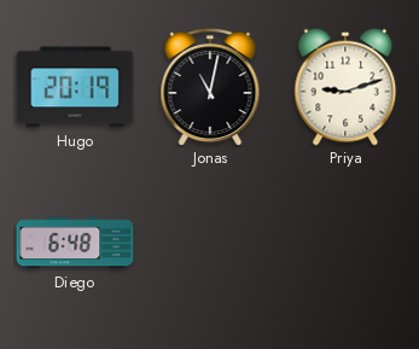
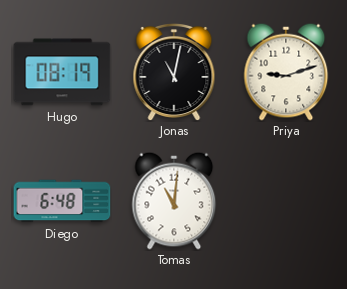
Hugo: 20:19 -> 08:19 (62, 72)
Tomas: none -> 11:01 (174, 201)
